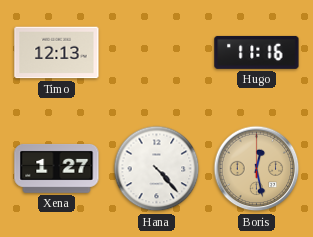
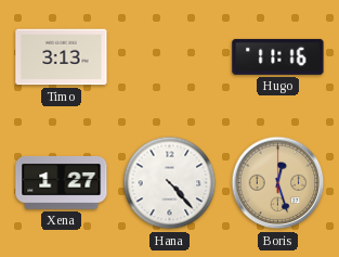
Timo: 12:13 -> 3:13 (62, 57)
Boris: 12:28 -> 12:27 (278, 183)
